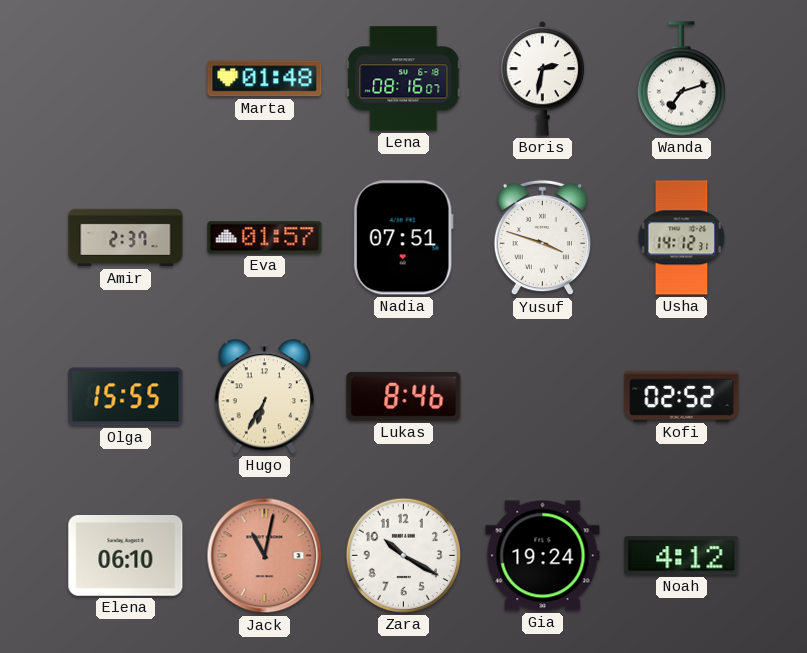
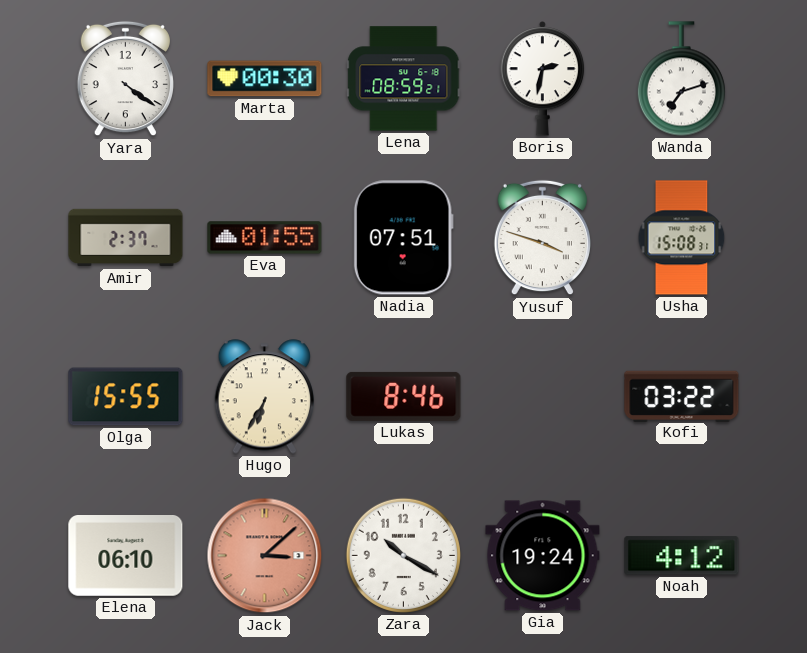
Yara: none -> 4:21 (125, 79)
Marta: 01:48 -> 00:30 (265, 79)
Lena: 08:16 -> 08:59 (404, 79)
Eva: 01:57 -> 01:55 (265, 238)
Usha: 14:12 -> 15:08 (682, 238)
Kofi: 02:52 -> 03:22 (682, 396)
Jack: 11:02 -> 3:08 (265, 556)
